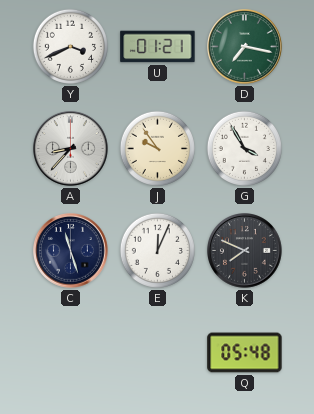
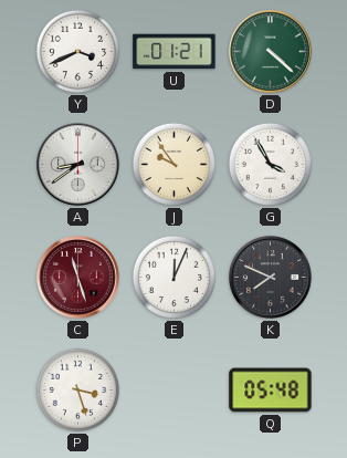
D: 7:17 -> 4:22 (271, 52)
A: 8:37 -> 8:39 (78, 165)
C dial: navy -> burgundy (78, 278)
P: none -> 3:27 (77, 389)
